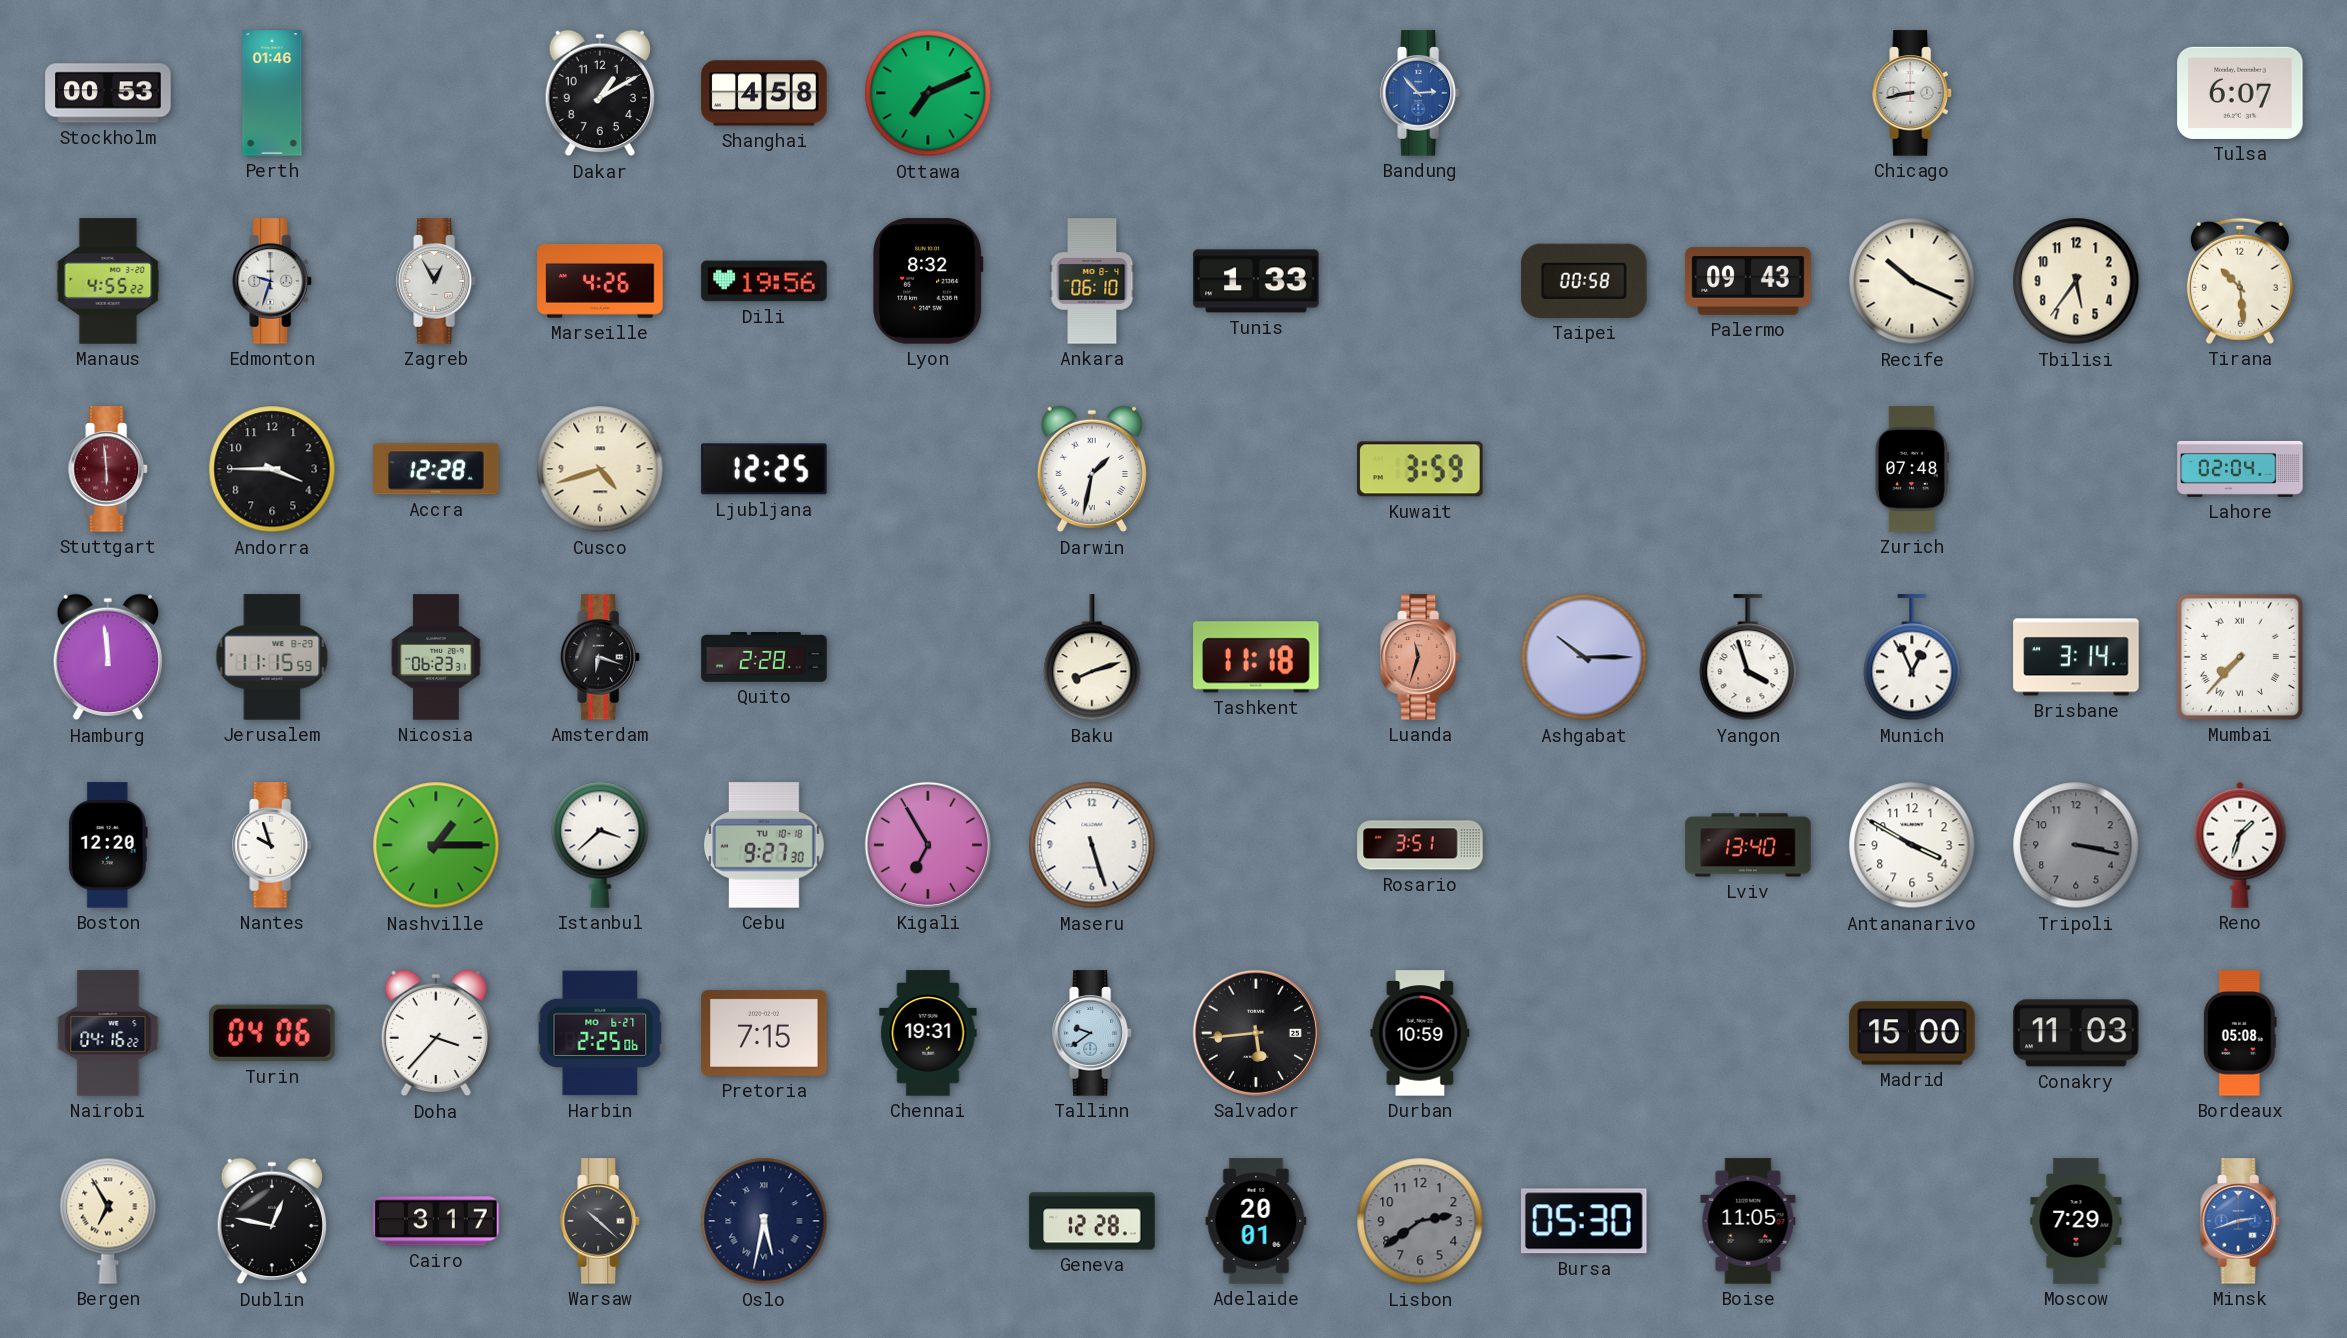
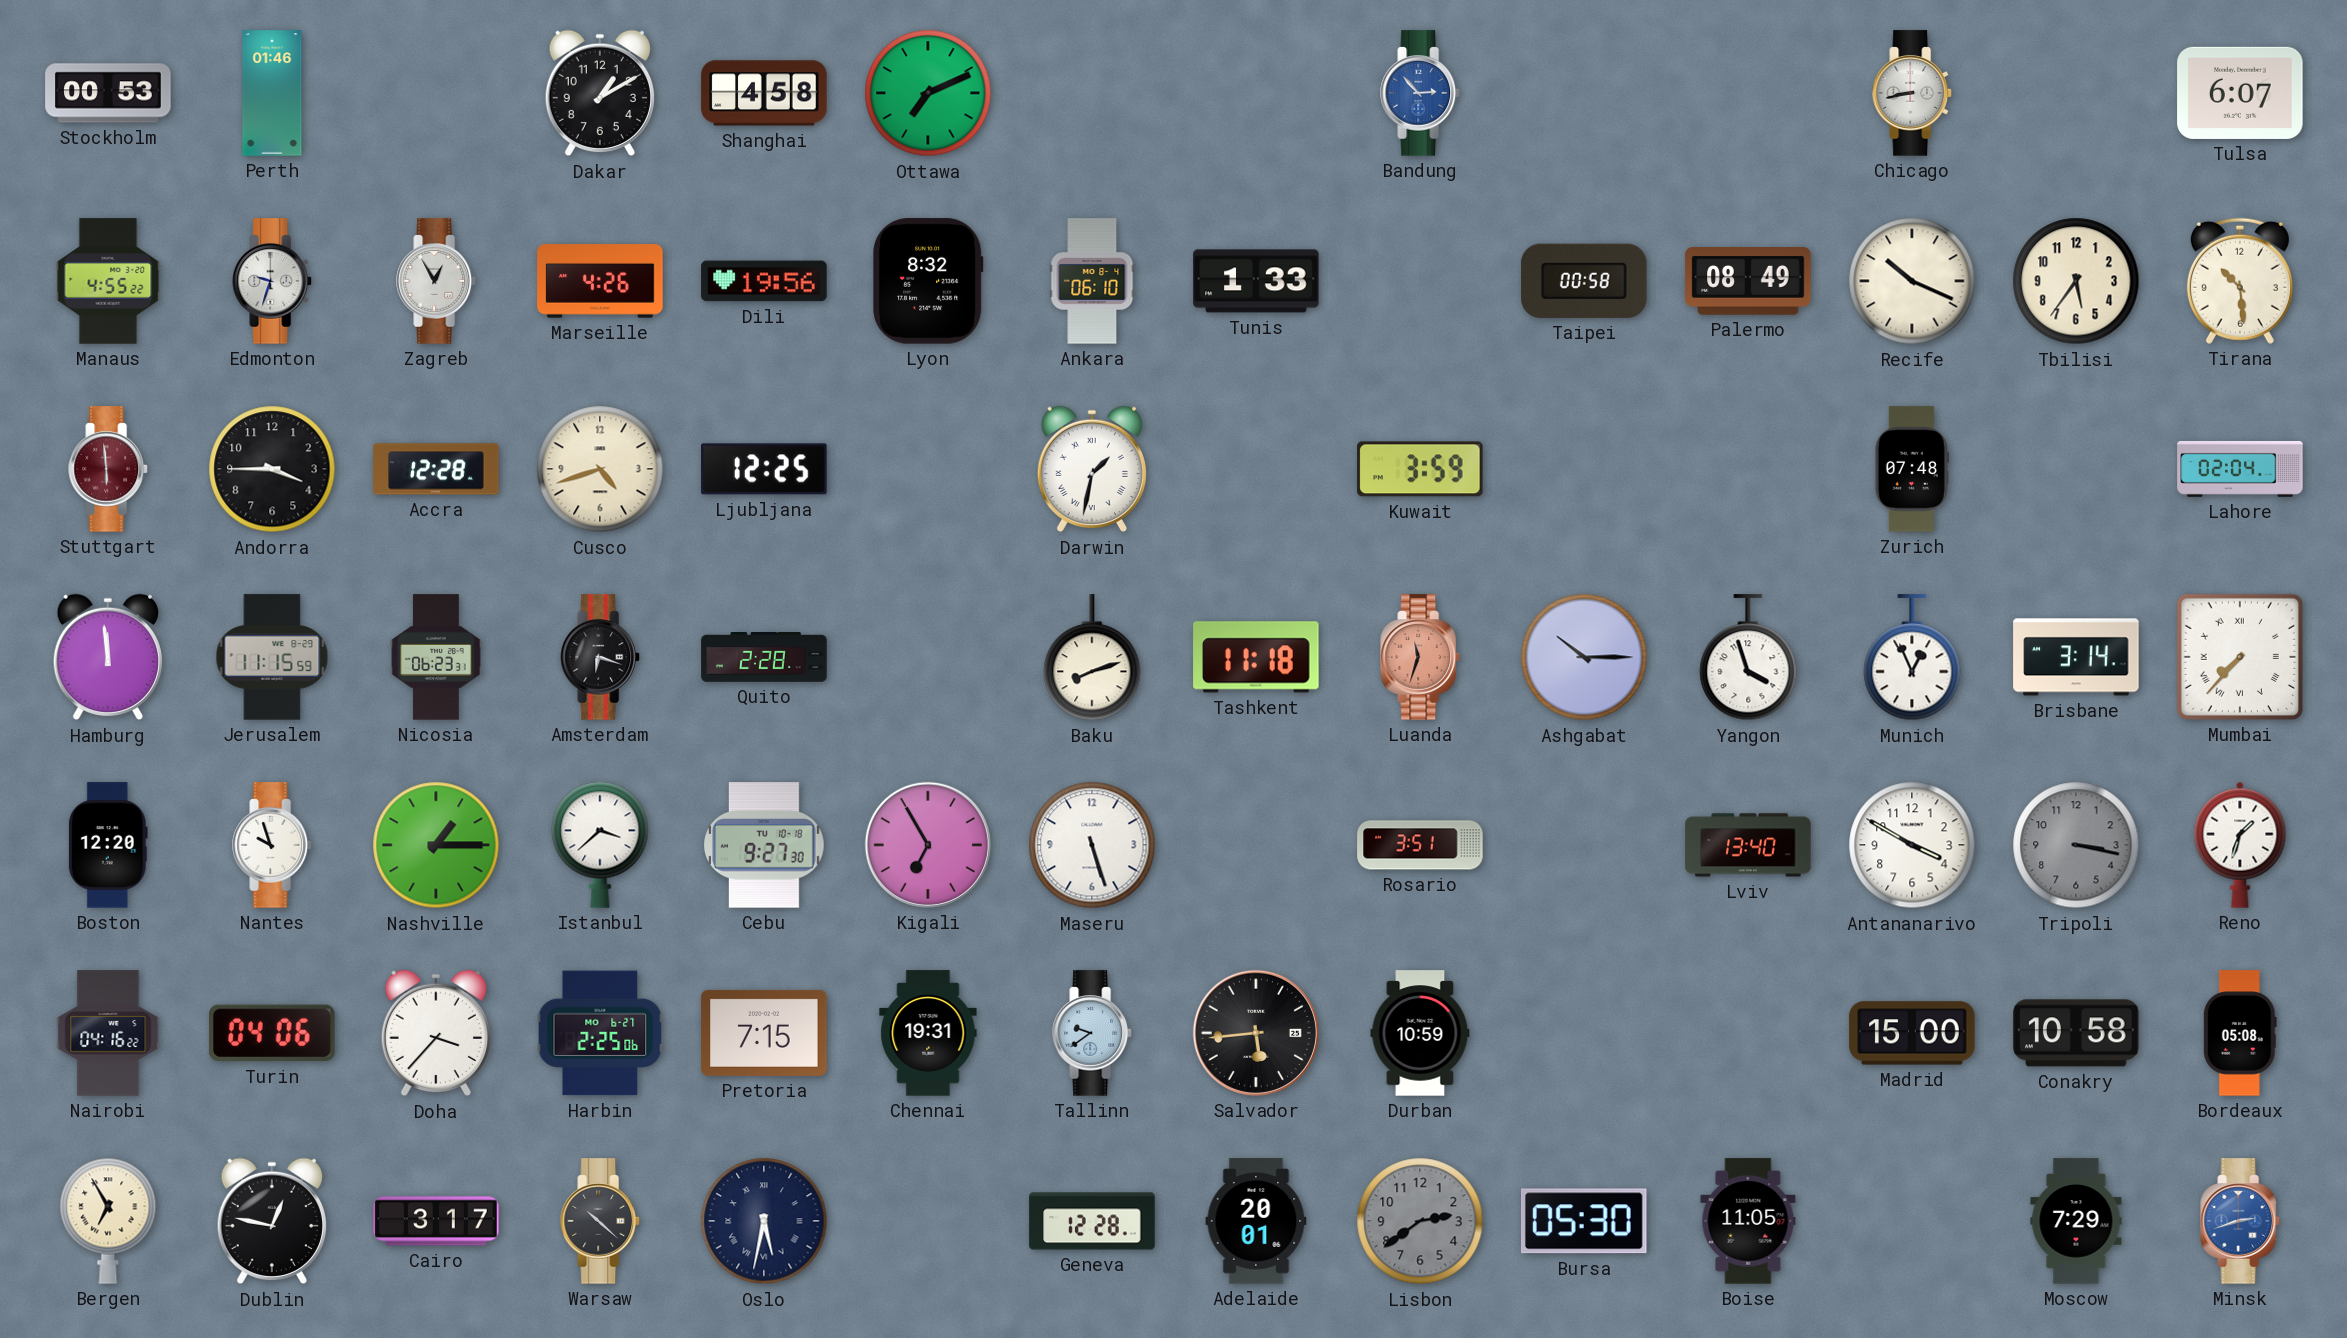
Palermo: 09:43 -> 08:49 (1748, 281)
Conakry: 11:03 -> 10:58 (2076, 1033)
